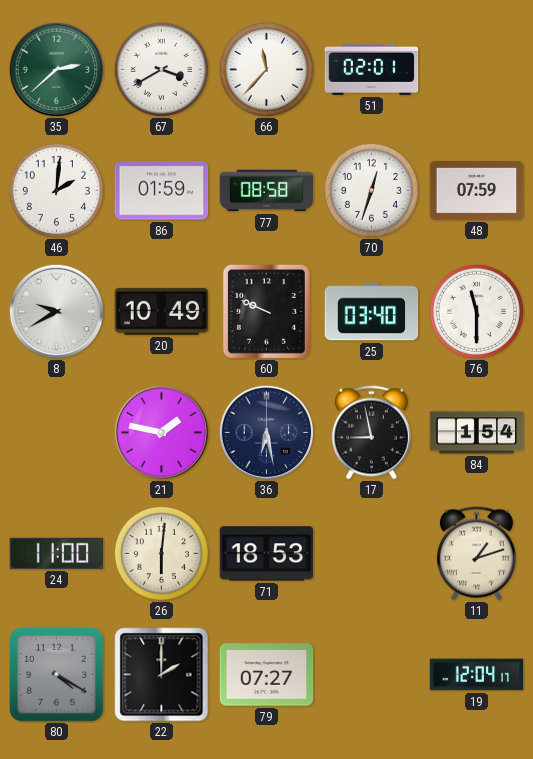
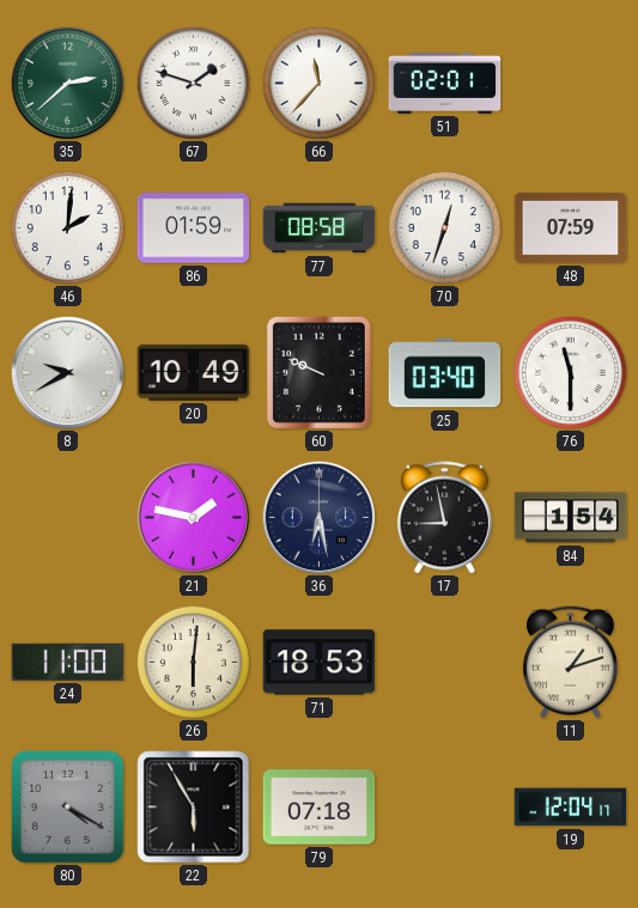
67: 3:40 -> 1:48 (193, 83)
22: 2:00 -> 5:55 (194, 808)
79: 07:27 -> 07:18 (320, 808)
